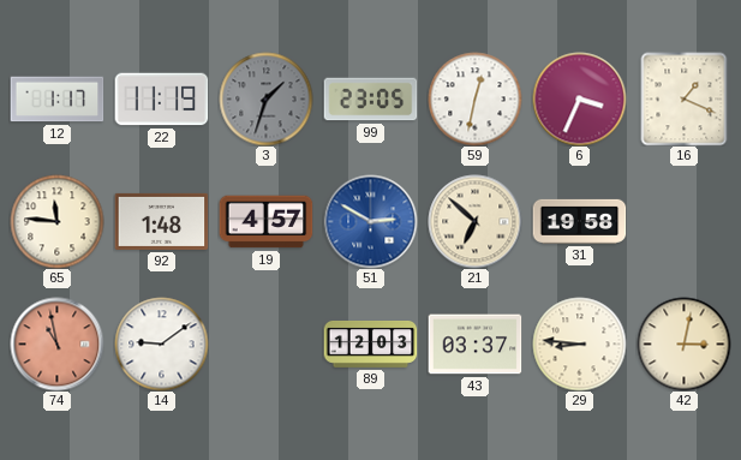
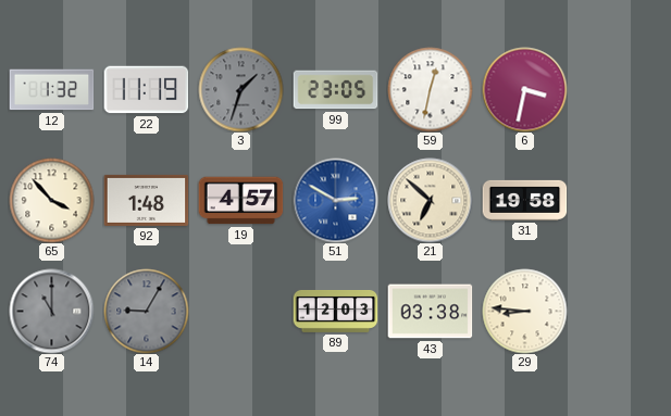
12: 1:17 -> 1:32 (51, 90)
6: 3:34 -> 3:32 (524, 89)
16: 1:19 -> none (685, 98)
65: 11:46 -> 3:53 (51, 200)
74: 10:58 -> 11:00 (51, 311)
74 dial: salmon -> grey (51, 311)
14: 9:09 -> 9:05 (146, 311)
14 dial: white -> grey (146, 311)
43: 03:37 -> 03:38 (430, 312)
42: 3:02 -> none (683, 343)
